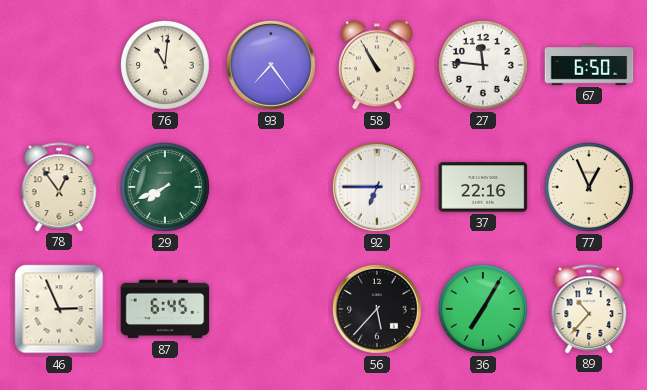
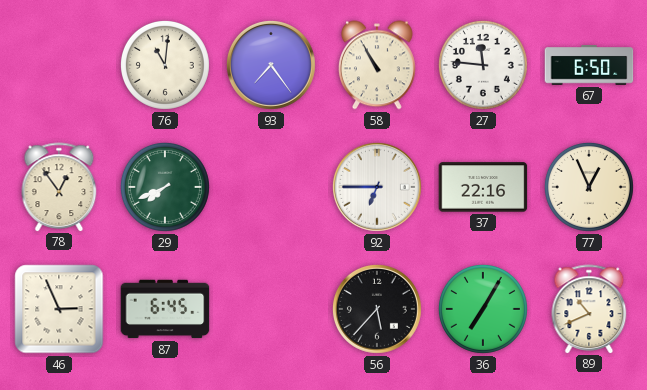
89: 10:37 -> 10:41 (589, 309)
